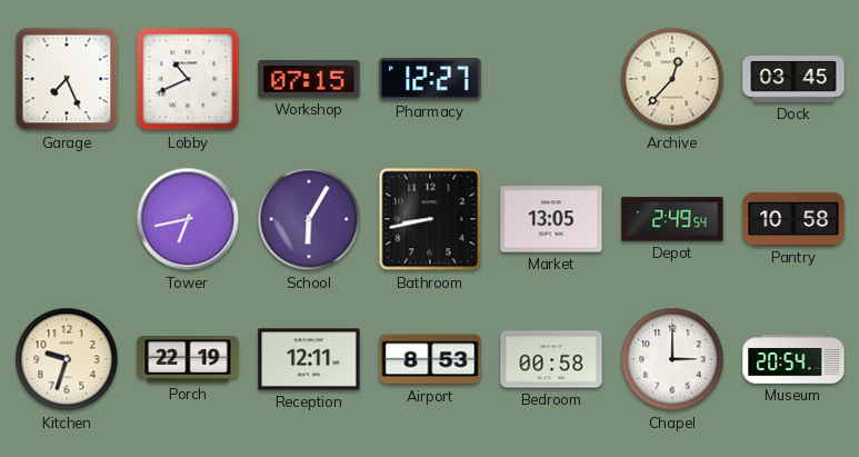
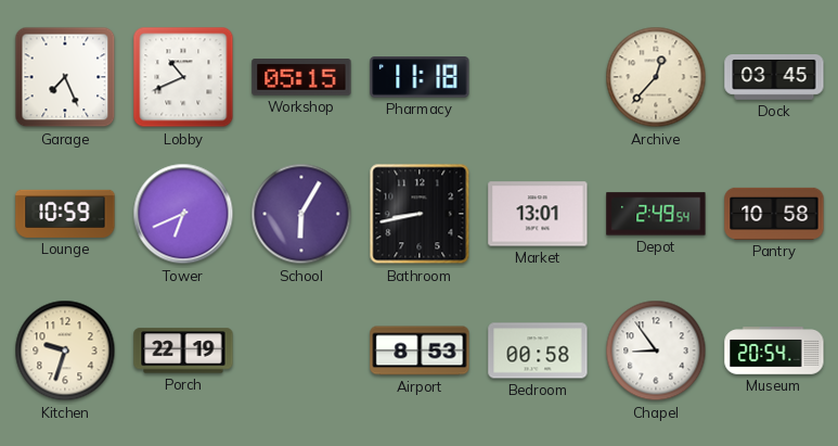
Workshop: 07:15 -> 05:15 (301, 77)
Pharmacy: 12:27 -> 11:18 (420, 78)
Lounge: none -> 10:59 (65, 214)
Tower: 6:43 -> 6:41 (183, 214)
Market: 13:05 -> 13:01 (538, 214)
Reception: 12:11 -> none (309, 359)
Chapel: 3:00 -> 8:54 (656, 351)
